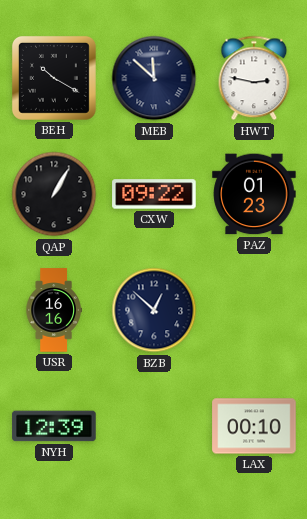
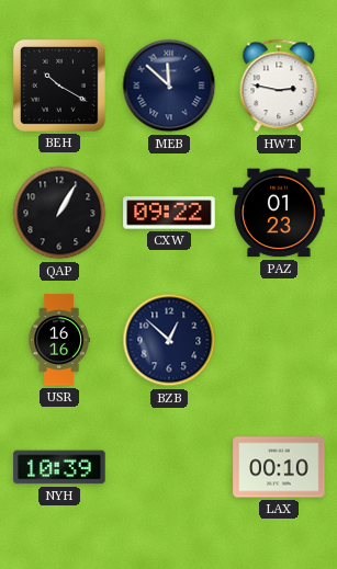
NYH: 12:39 -> 10:39 (59, 467)
